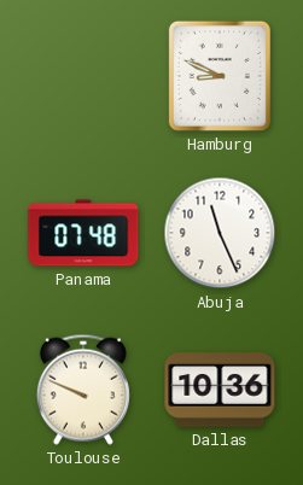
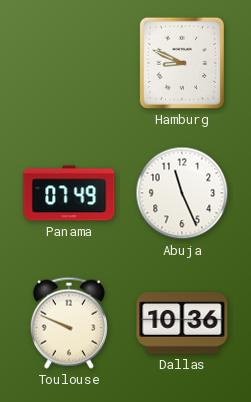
Panama: 07:48 -> 07:49 (69, 193)
